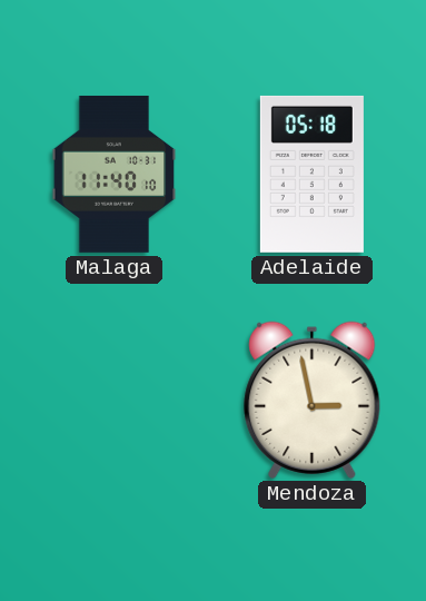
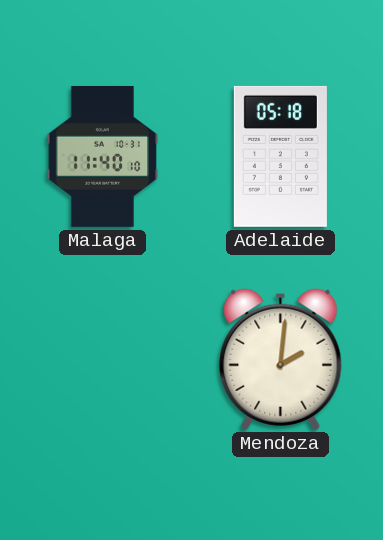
Mendoza: 2:58 -> 2:01 (281, 359)
